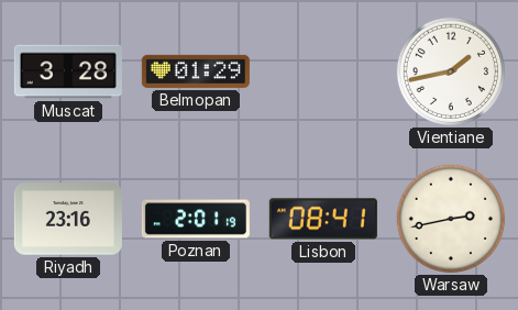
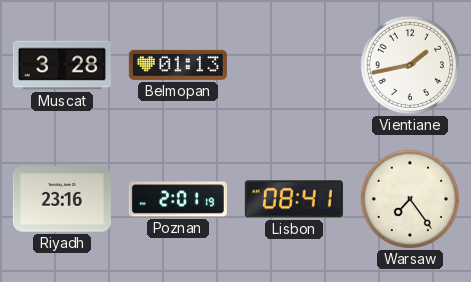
Belmopan: 01:29 -> 01:13 (178, 65)
Warsaw: 2:43 -> 7:24 (410, 199)
